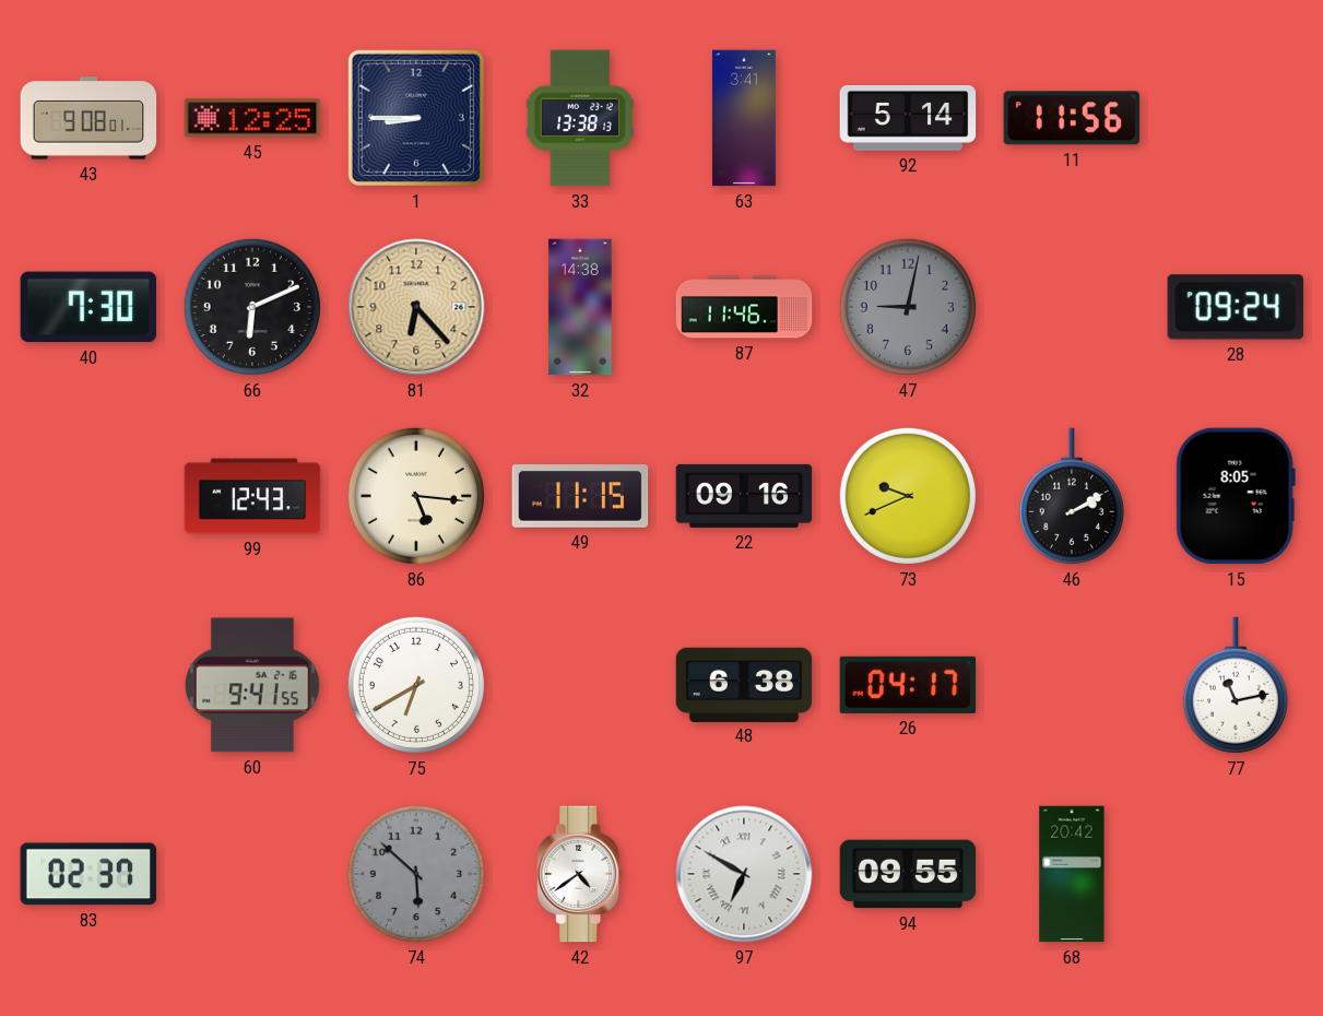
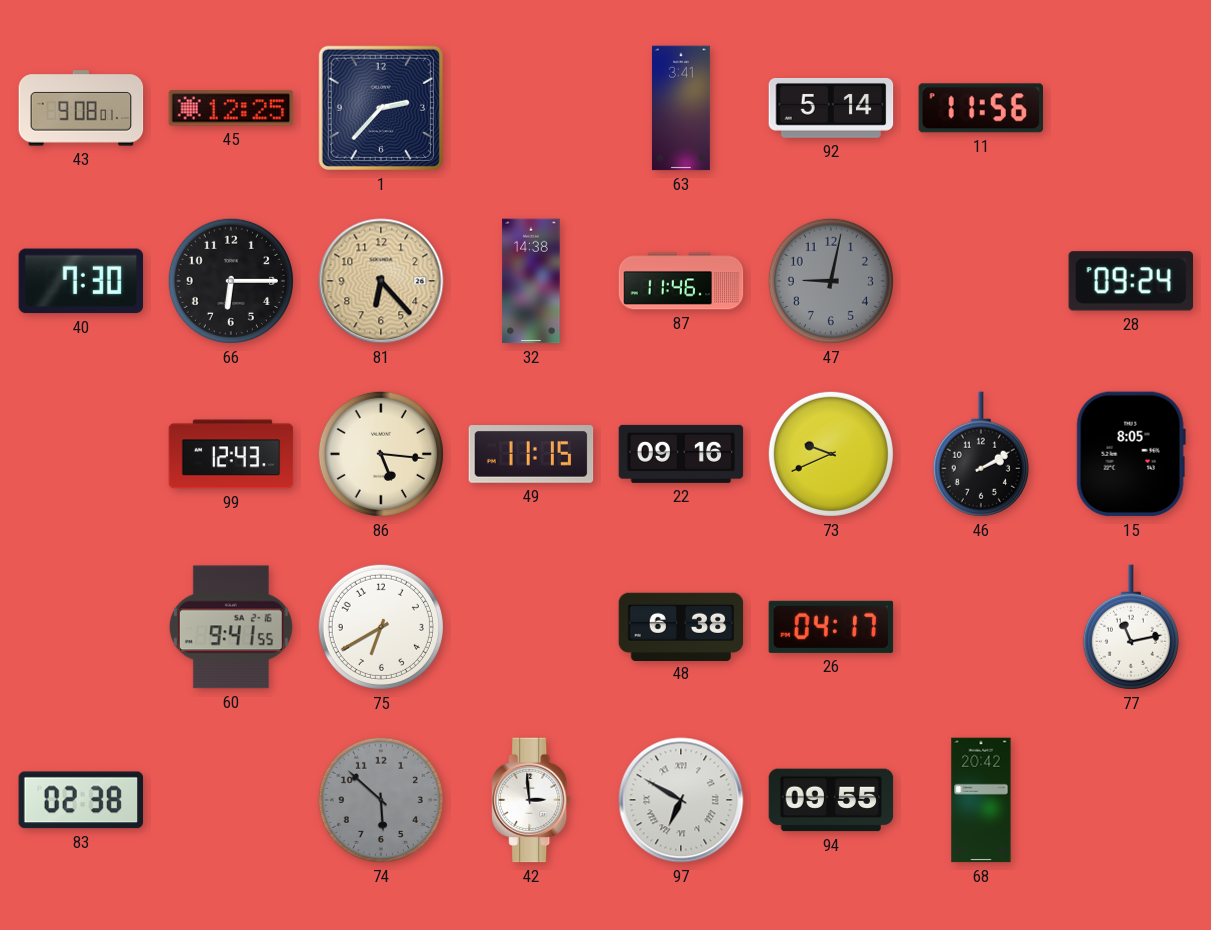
1: 8:45 -> 2:37 (381, 108)
33: 13:38 -> none (580, 118)
66: 6:11 -> 6:15 (231, 281)
83: 02:37 -> 02:38 (80, 800)
42: 4:39 -> 2:59 (531, 800)
